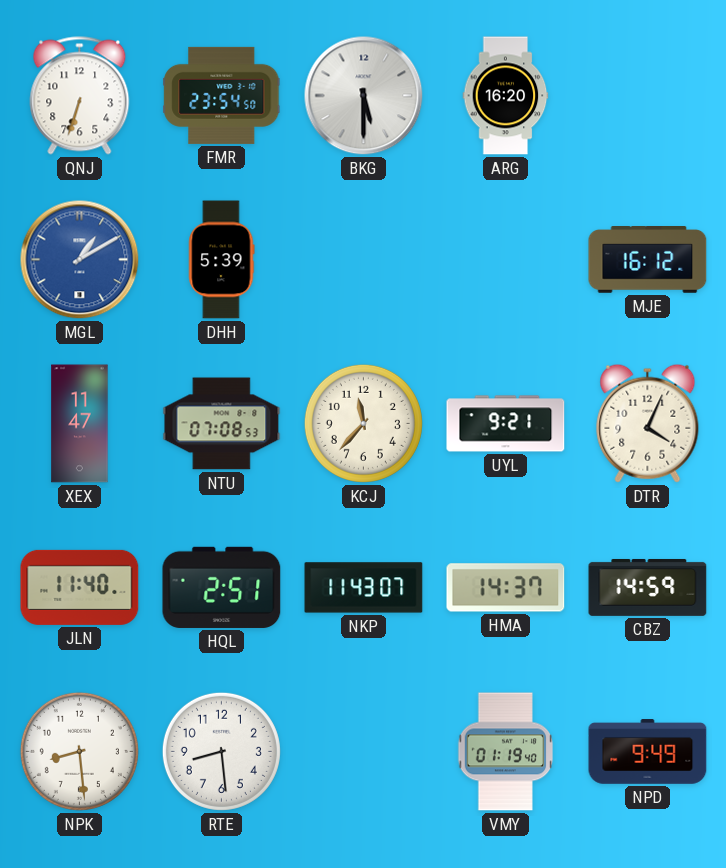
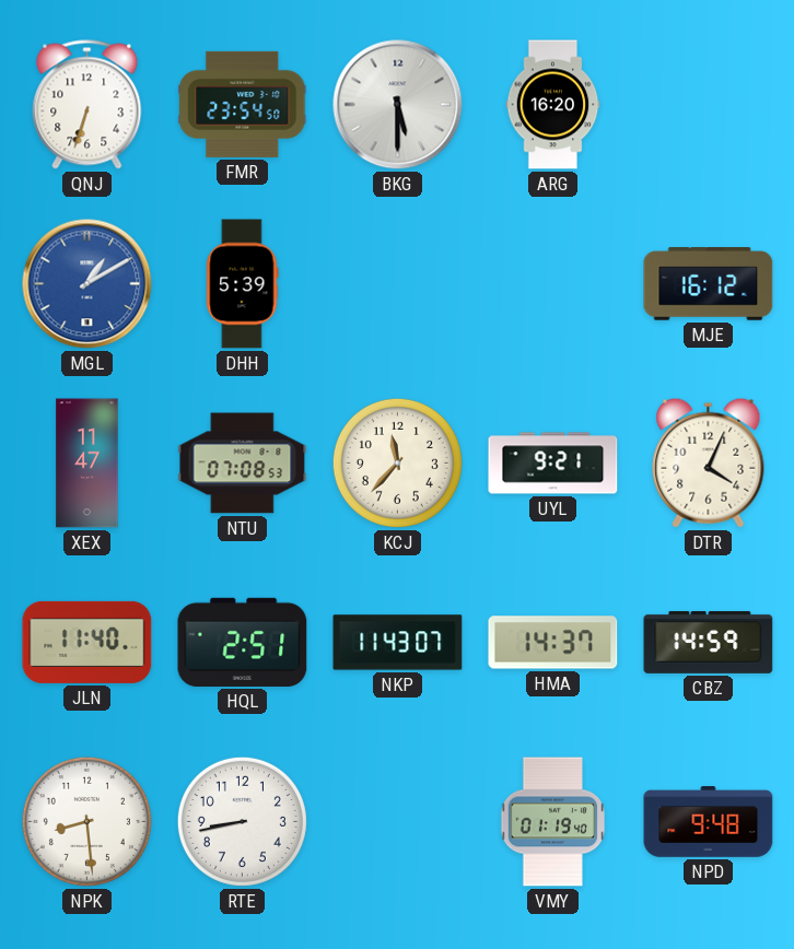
RTE: 8:29 -> 8:43 (242, 821)
NPD: 9:49 -> 9:48 (709, 822)
